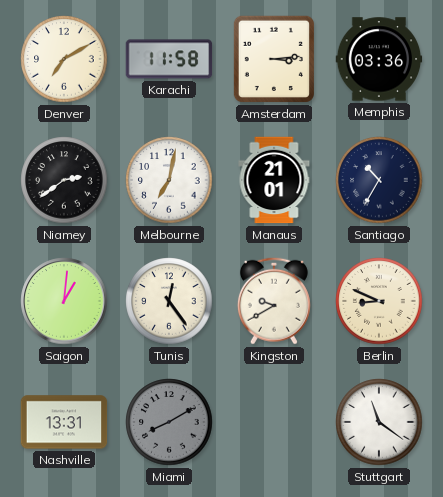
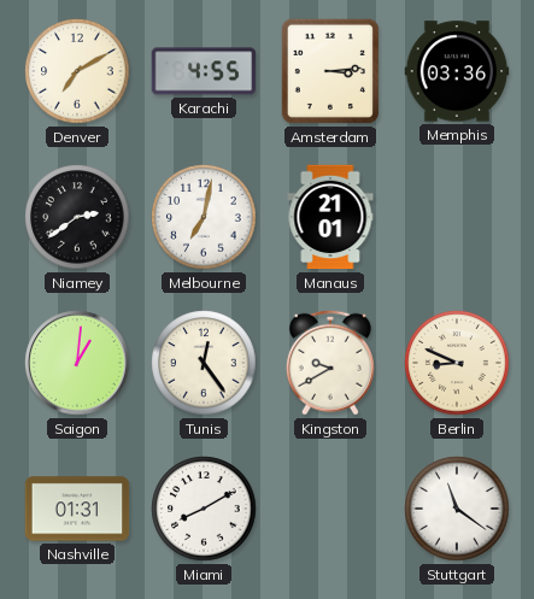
Karachi: 11:58 -> 4:55 (204, 71)
Santiago: 10:35 -> none (379, 180)
Nashville: 13:31 -> 01:31 (77, 509)
Miami dial: grey -> white (204, 509)
